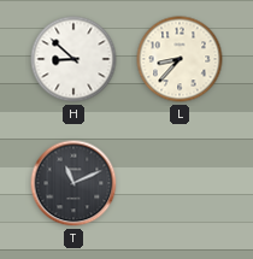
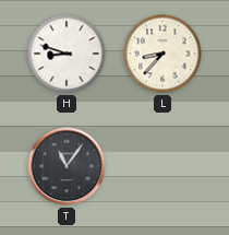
H: 8:52 -> 8:48 (67, 54)
T: 11:11 -> 11:06 (67, 166)
